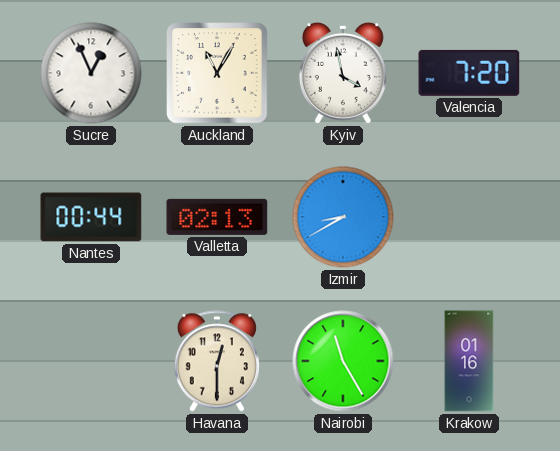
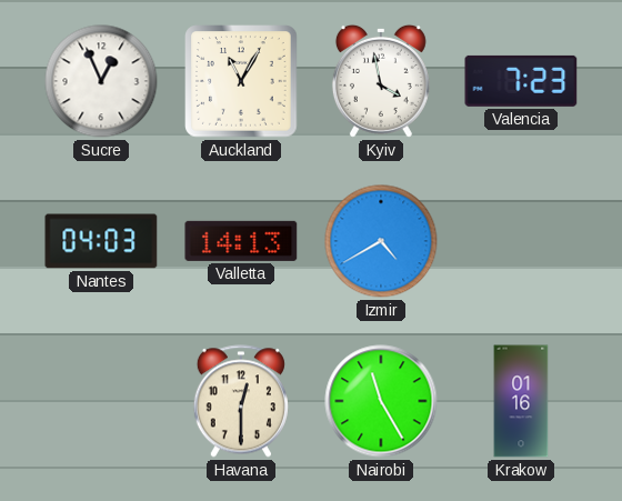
Valencia: 7:20 -> 7:23 (521, 81)
Nantes: 00:44 -> 04:03 (101, 241)
Valletta: 02:13 -> 14:13 (241, 241)
Izmir: 8:40 -> 4:40 (381, 241)
